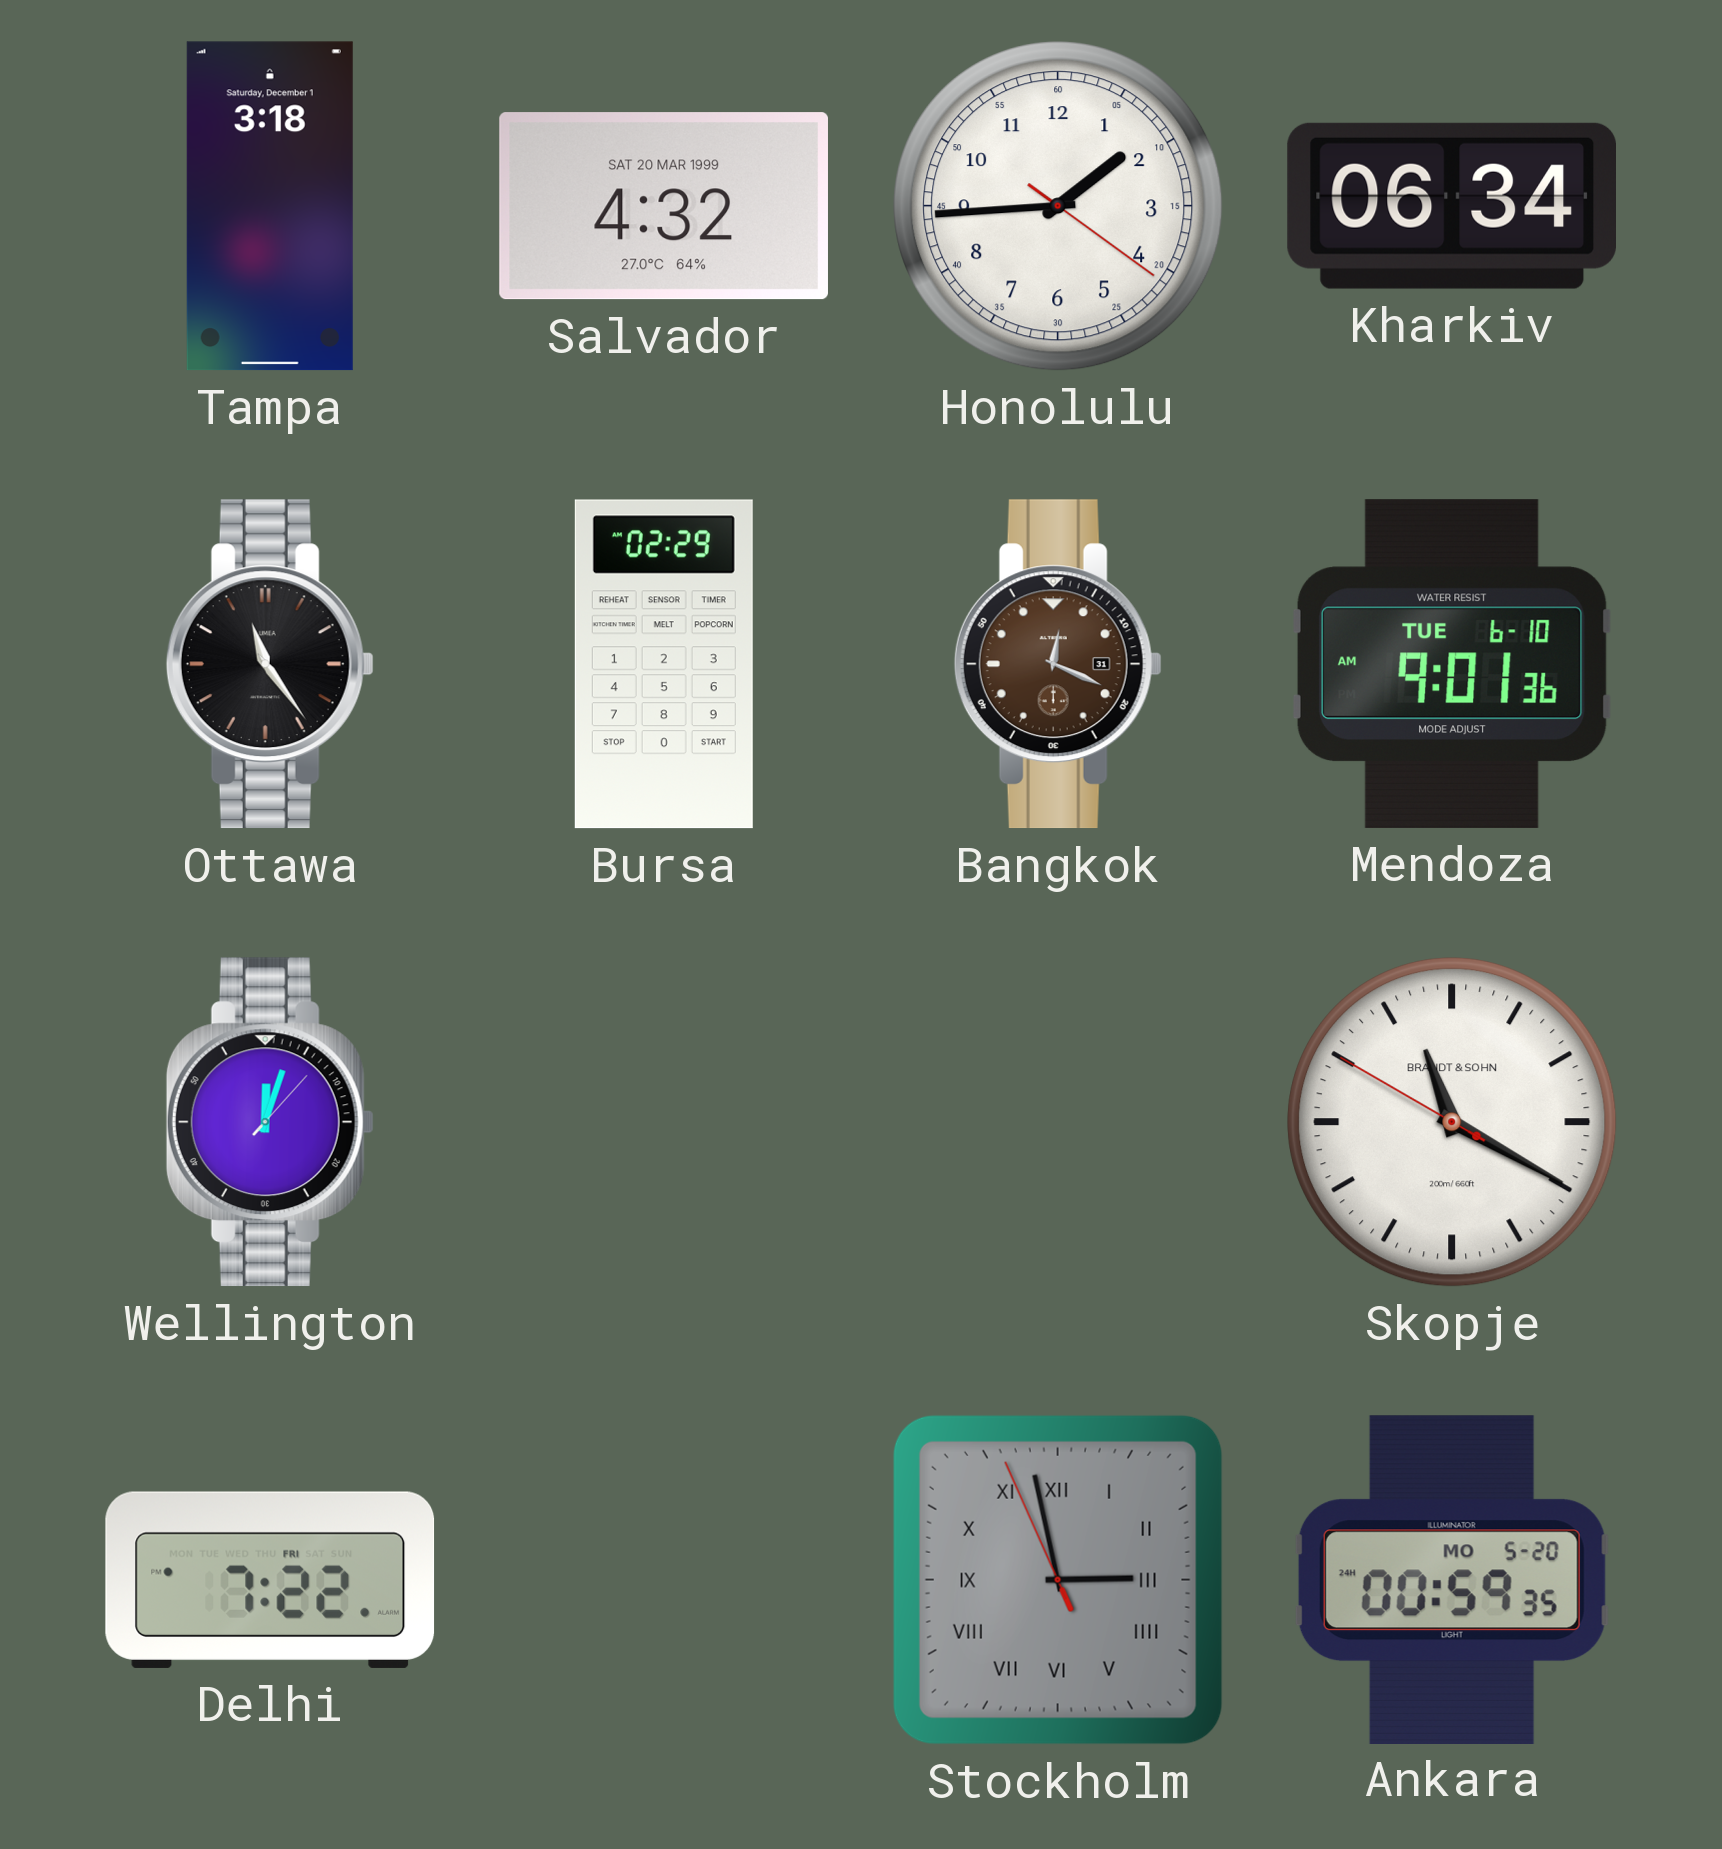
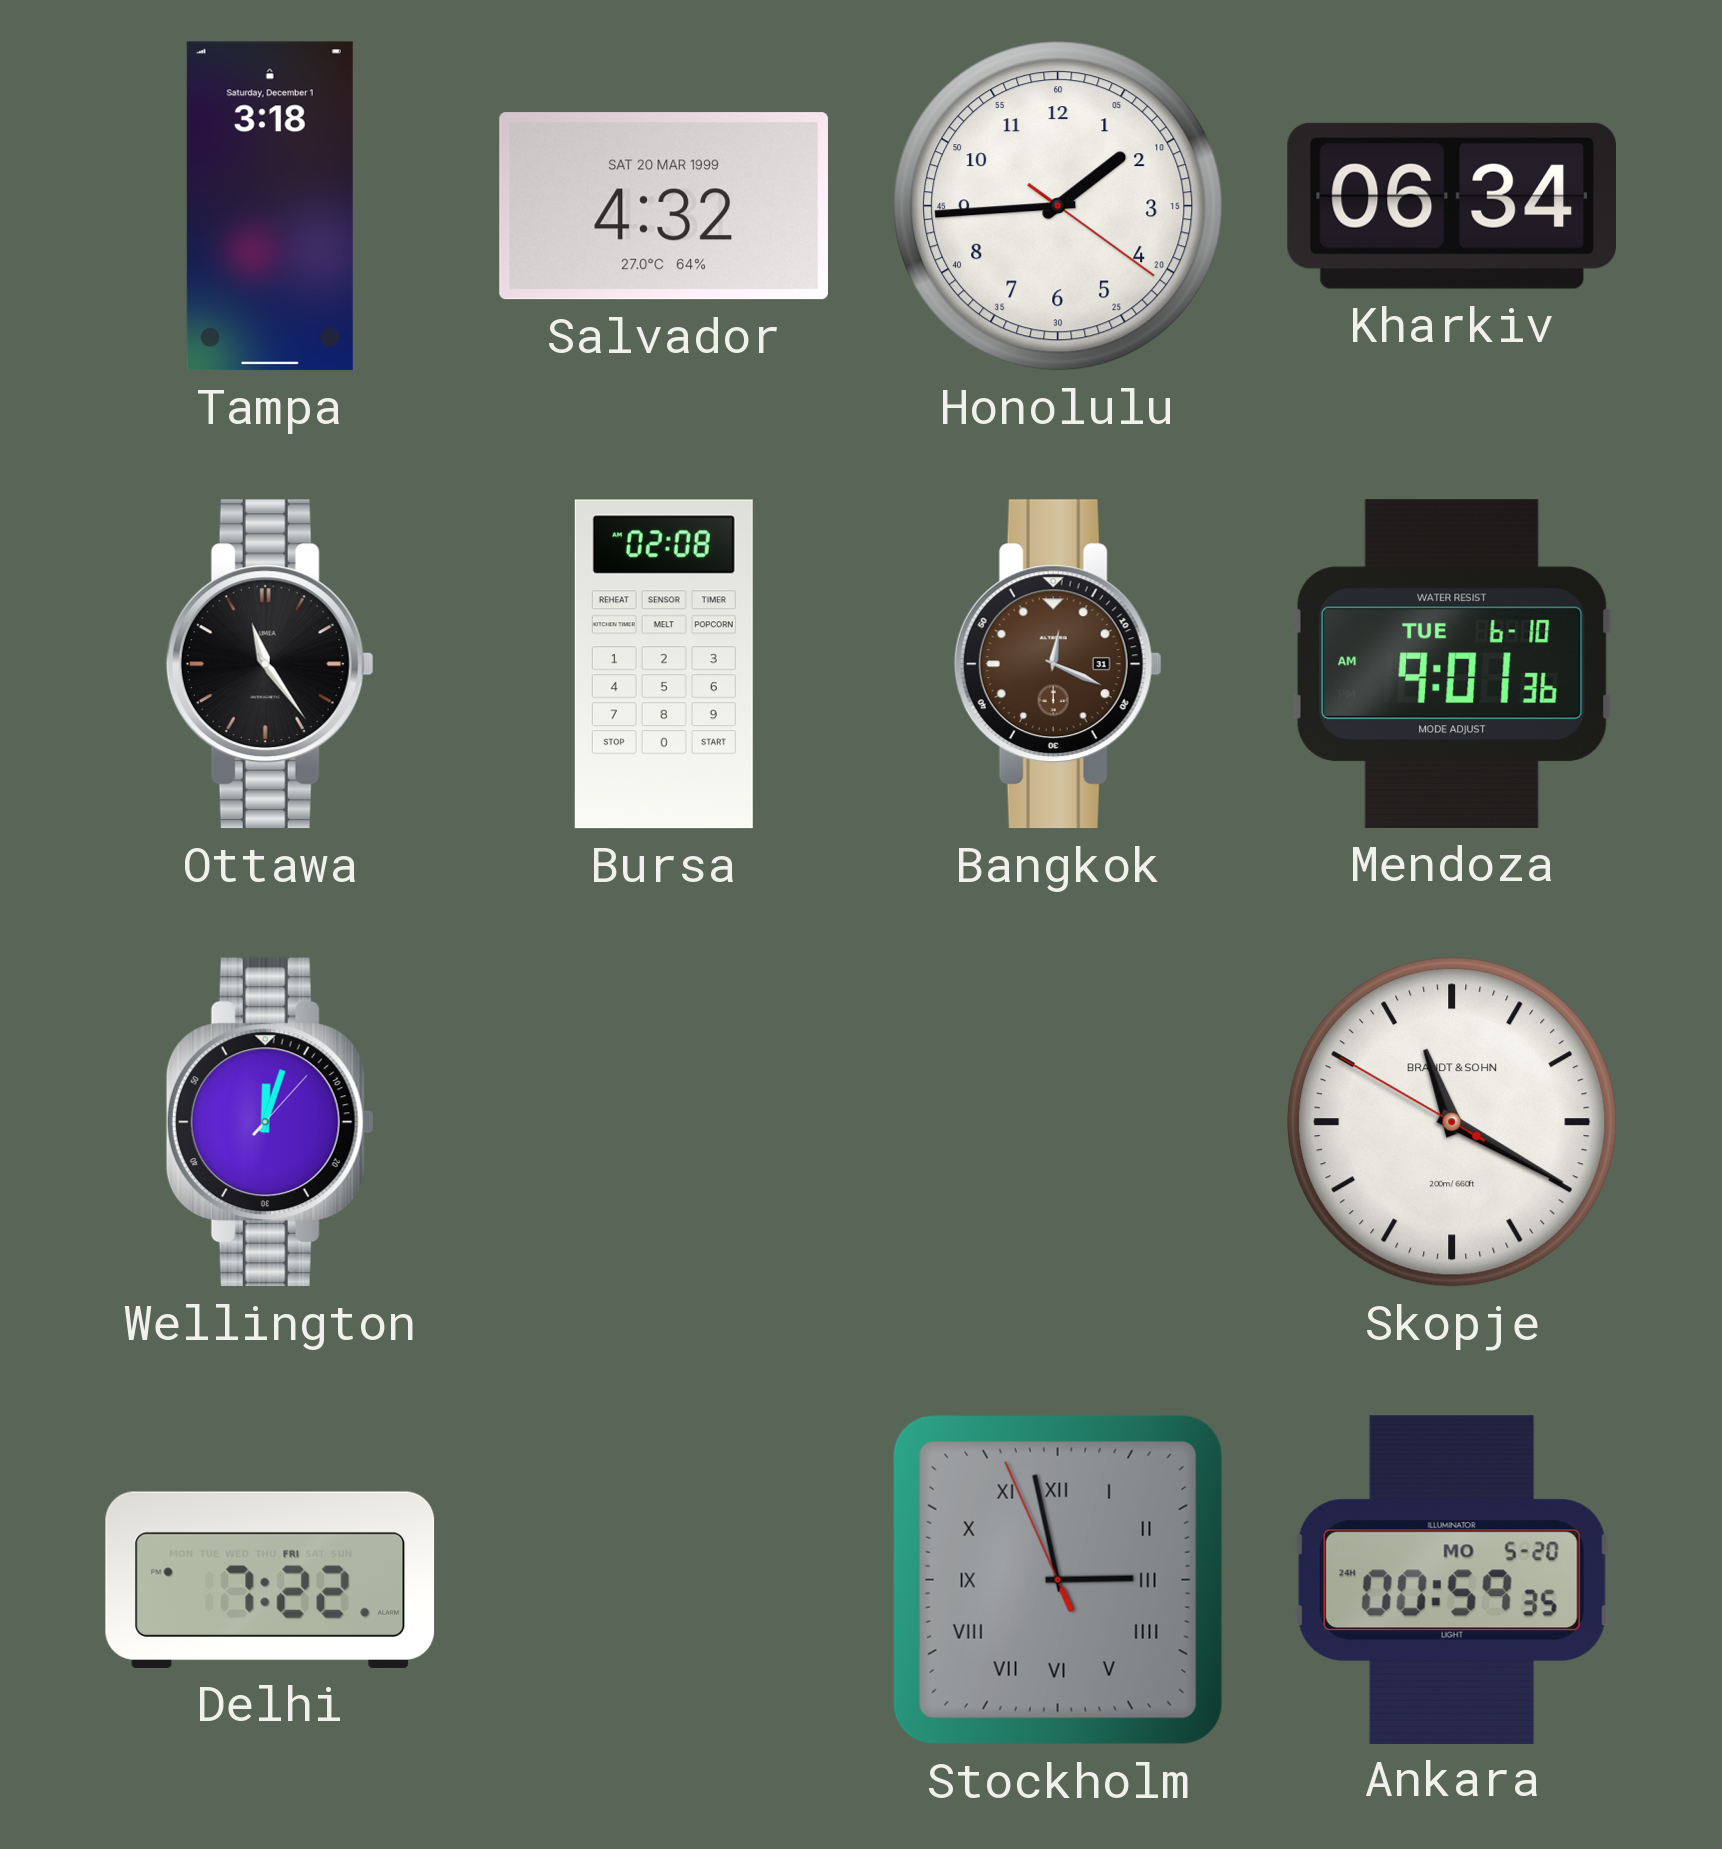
Bursa: 02:29 -> 02:08 (664, 664)
